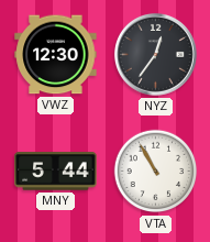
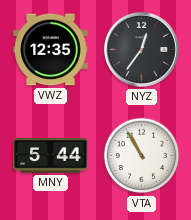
VWZ: 12:30 -> 12:35 (51, 50)
